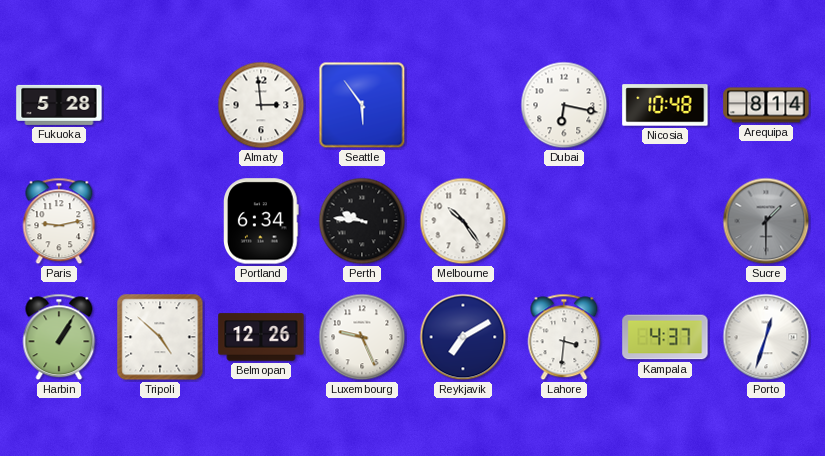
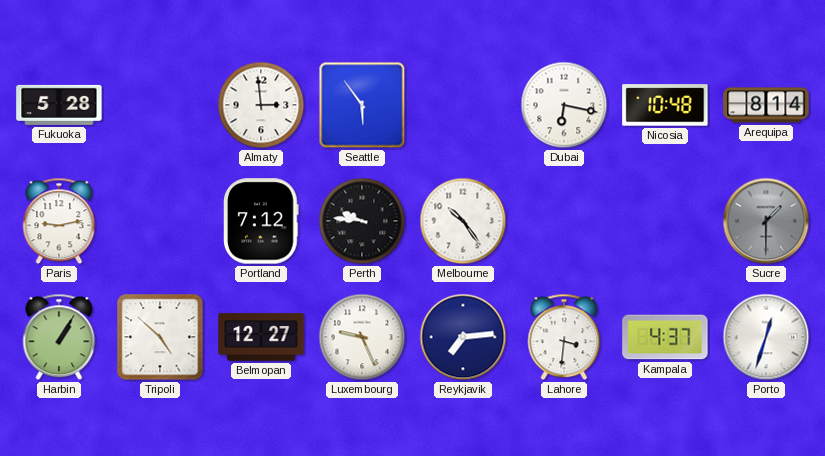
Portland: 6:34 -> 7:12 (262, 221)
Belmopan: 12:26 -> 12:27 (261, 337)
Reykjavik: 7:10 -> 7:14 (463, 337)
